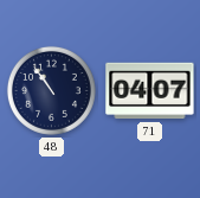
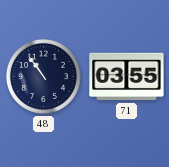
71: 04:07 -> 03:55 (127, 77)
